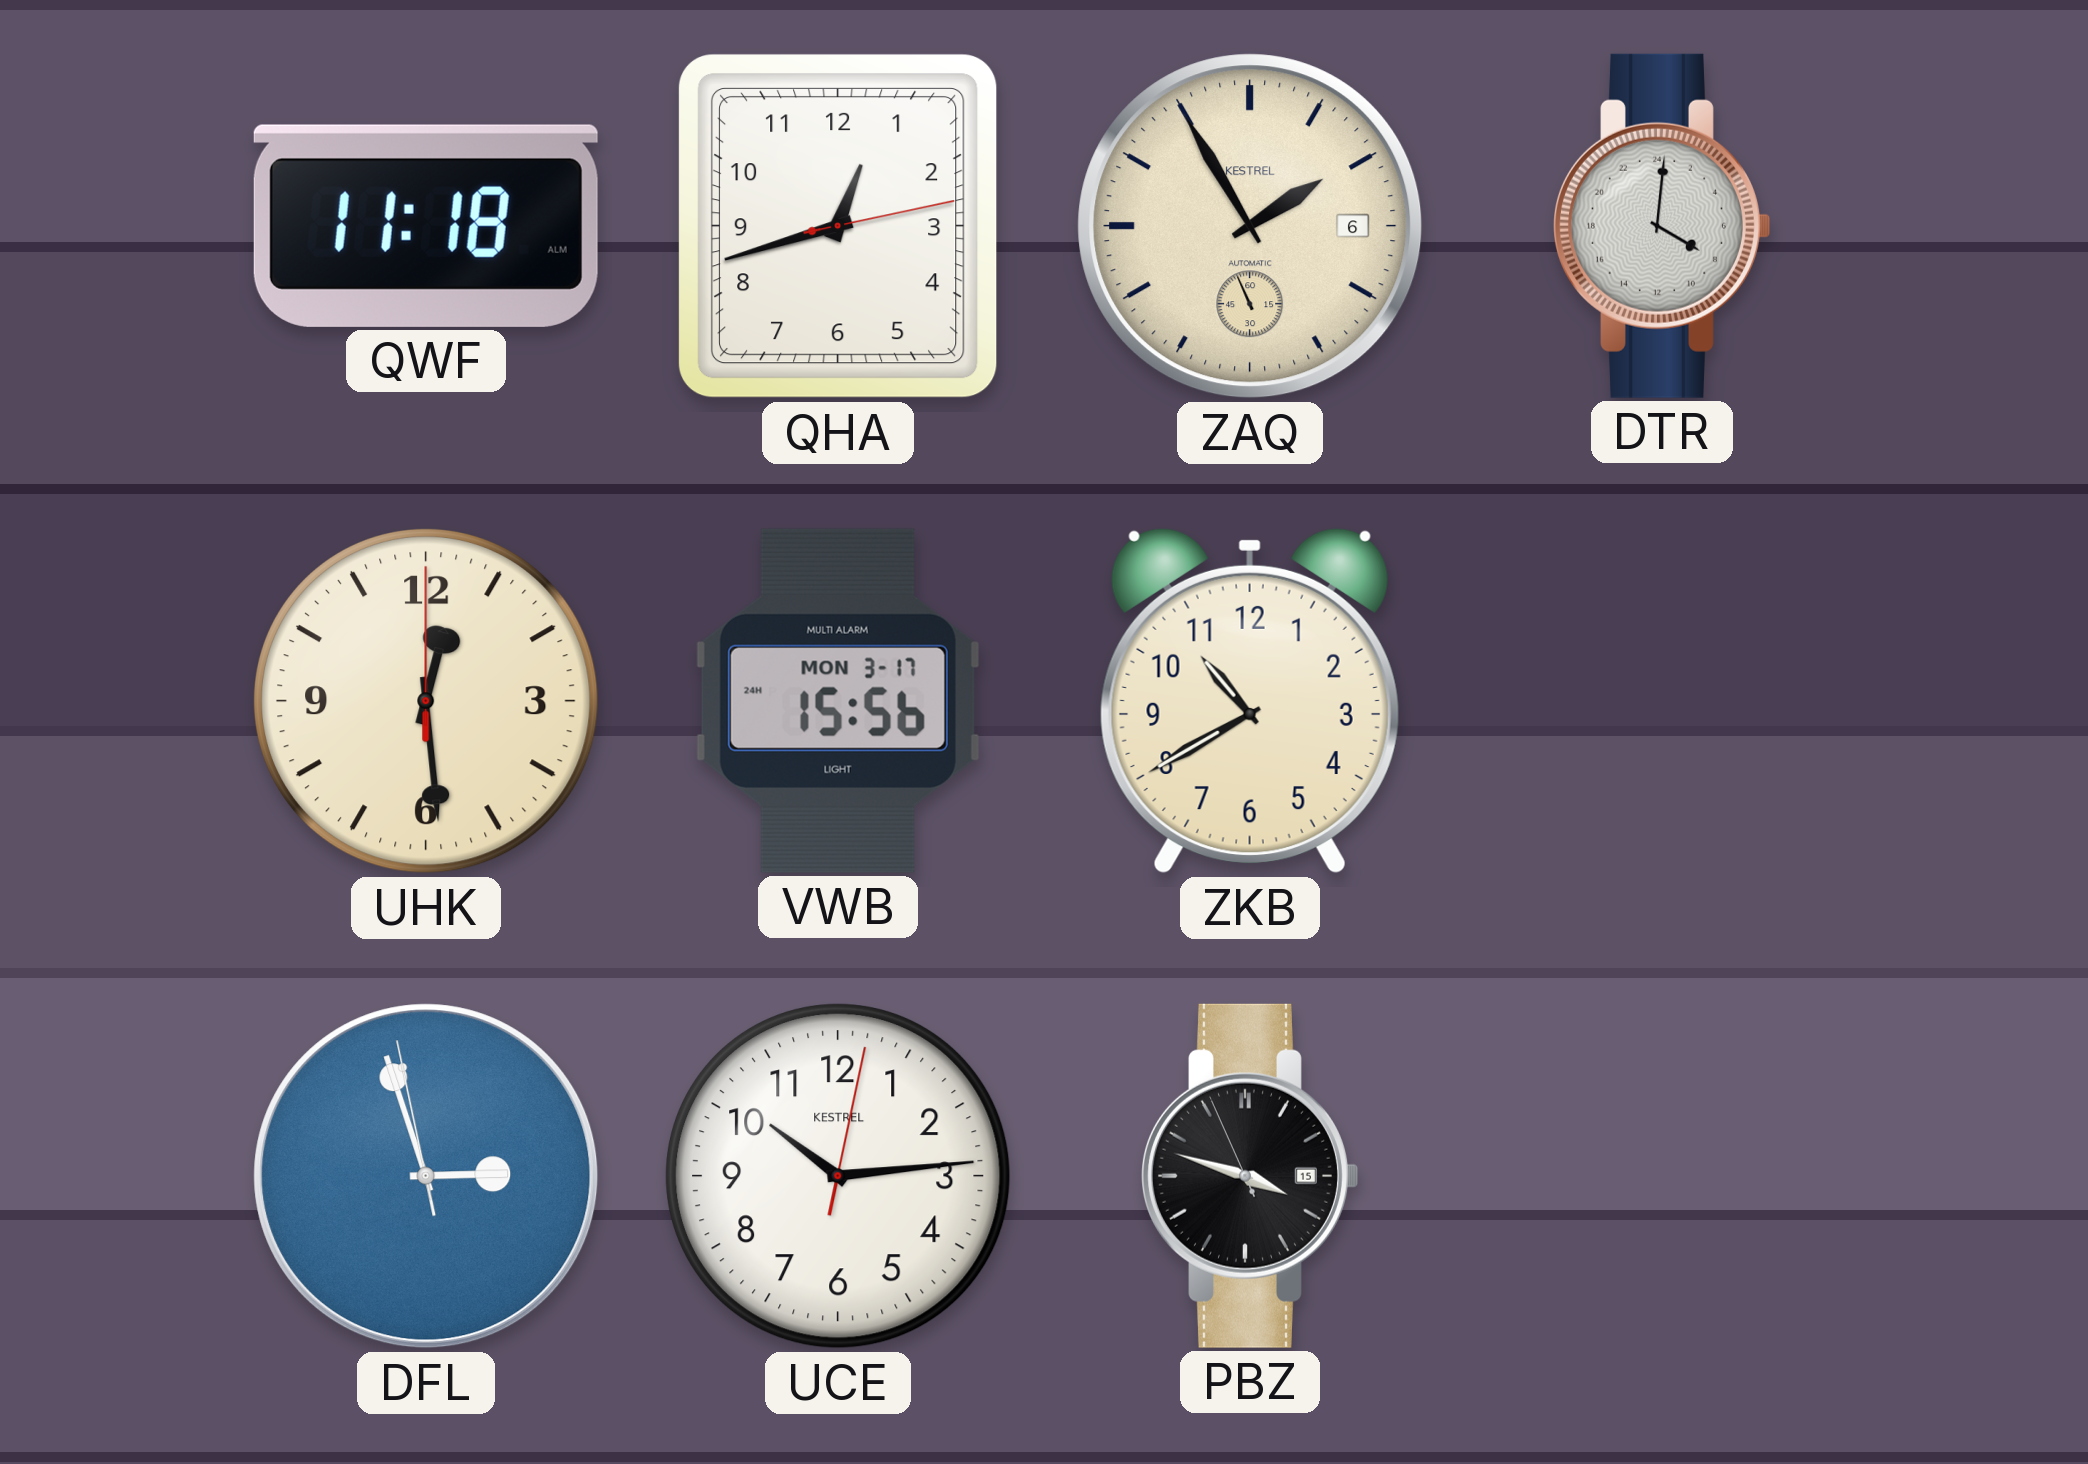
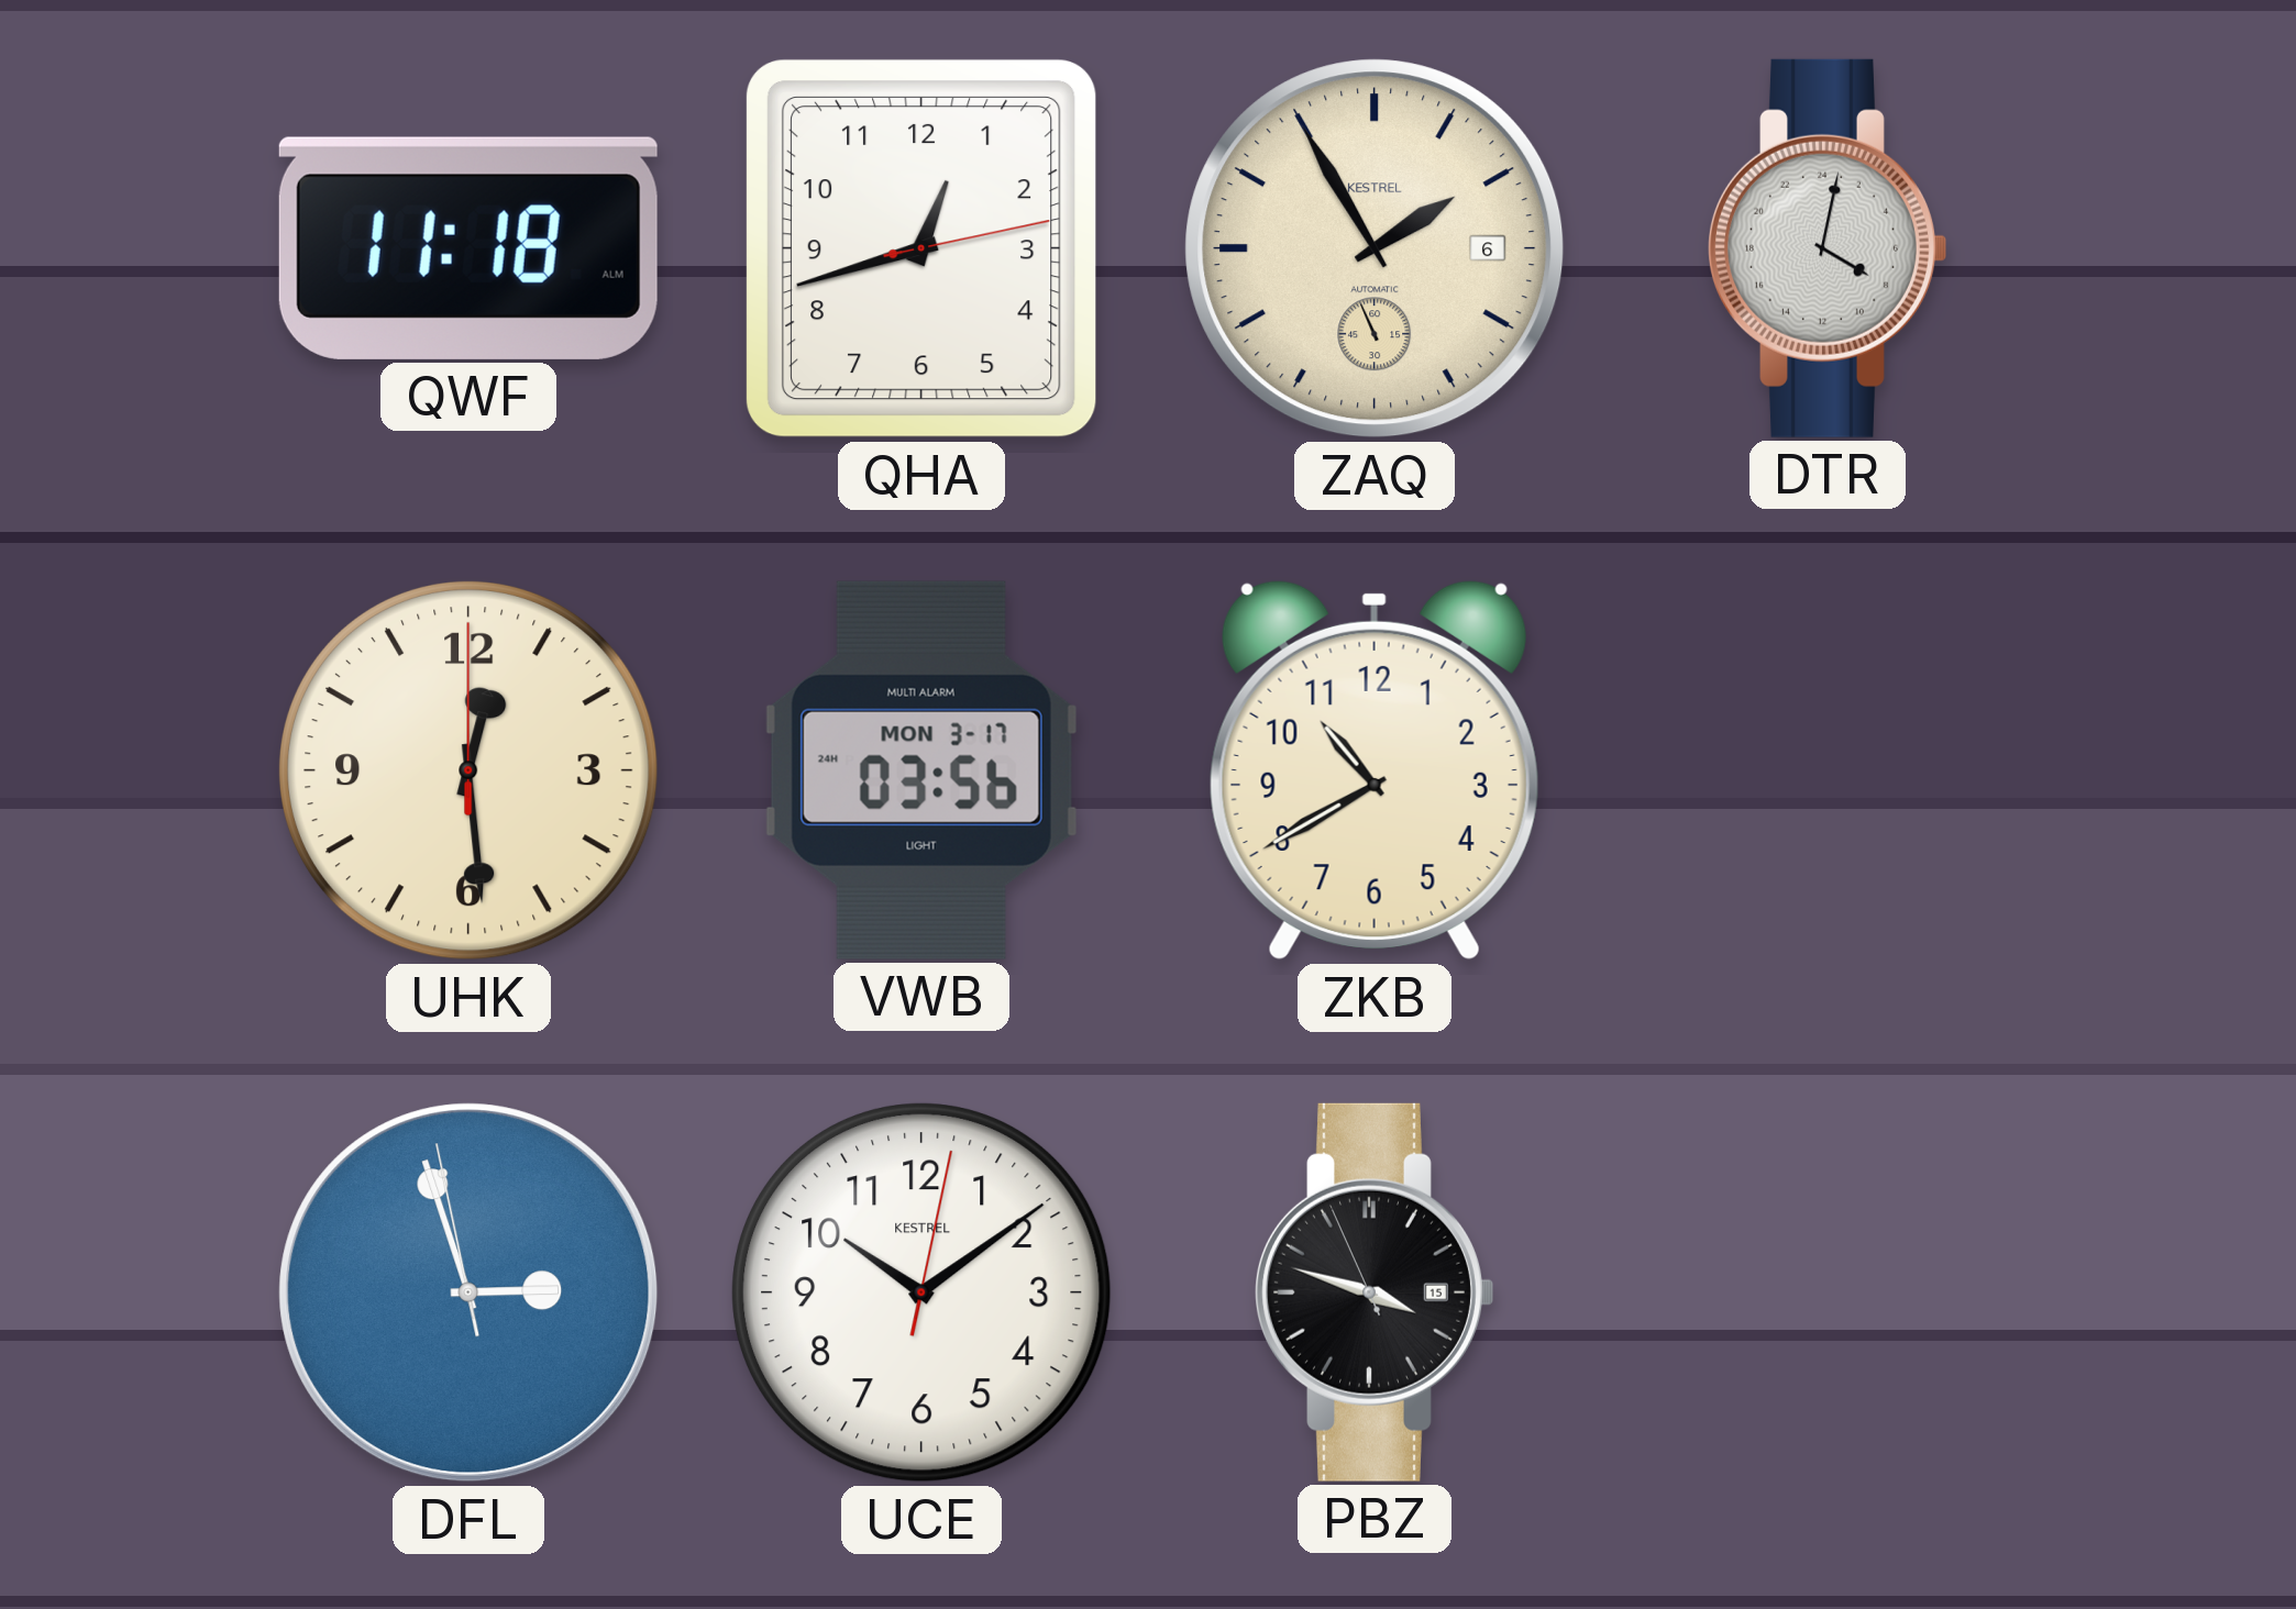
DTR: 8:01 -> 8:02 (1828, 248)
VWB: 15:56 -> 03:56 (921, 770)
UCE: 10:14 -> 10:09 (923, 1294)
